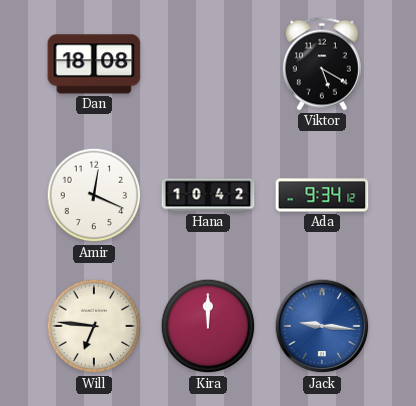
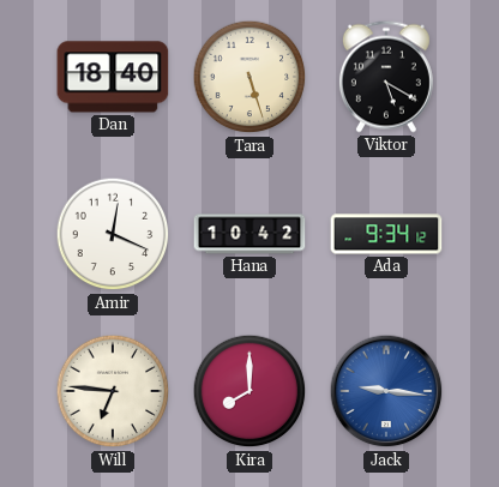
Dan: 18:08 -> 18:40 (113, 77)
Tara: none -> 5:27 (249, 77)
Kira: 12:00 -> 8:00 (249, 391)
